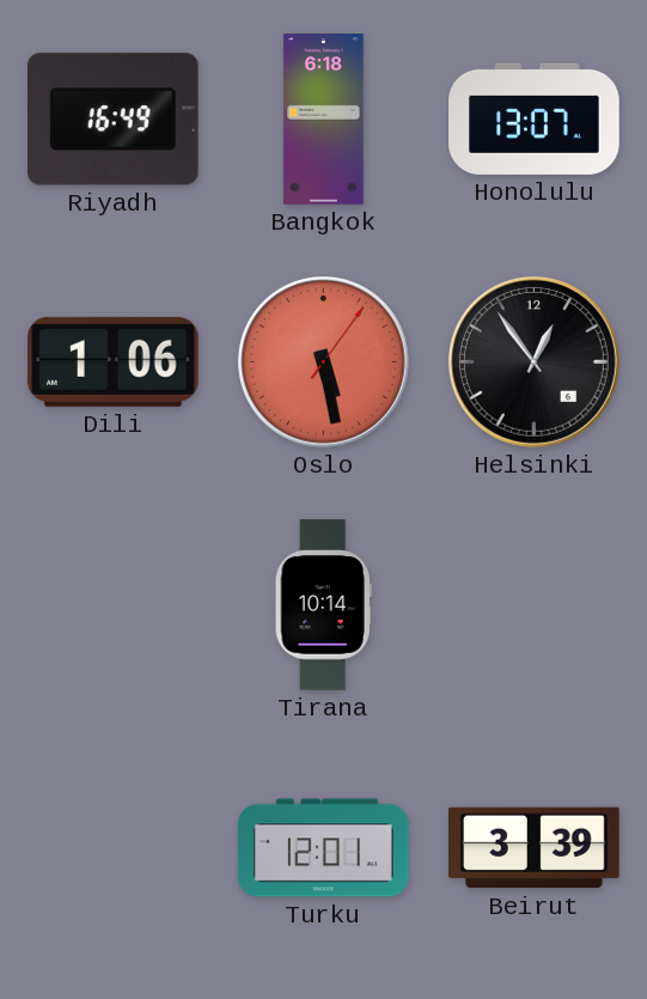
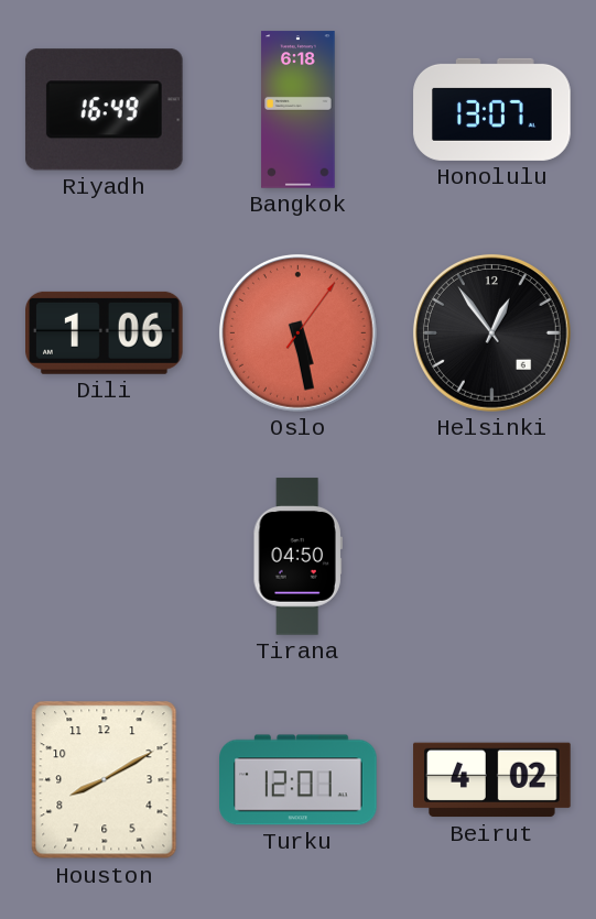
Tirana: 10:14 -> 04:50 (297, 557)
Houston: none -> 8:10 (105, 780)
Beirut: 3:39 -> 4:02 (492, 780)
